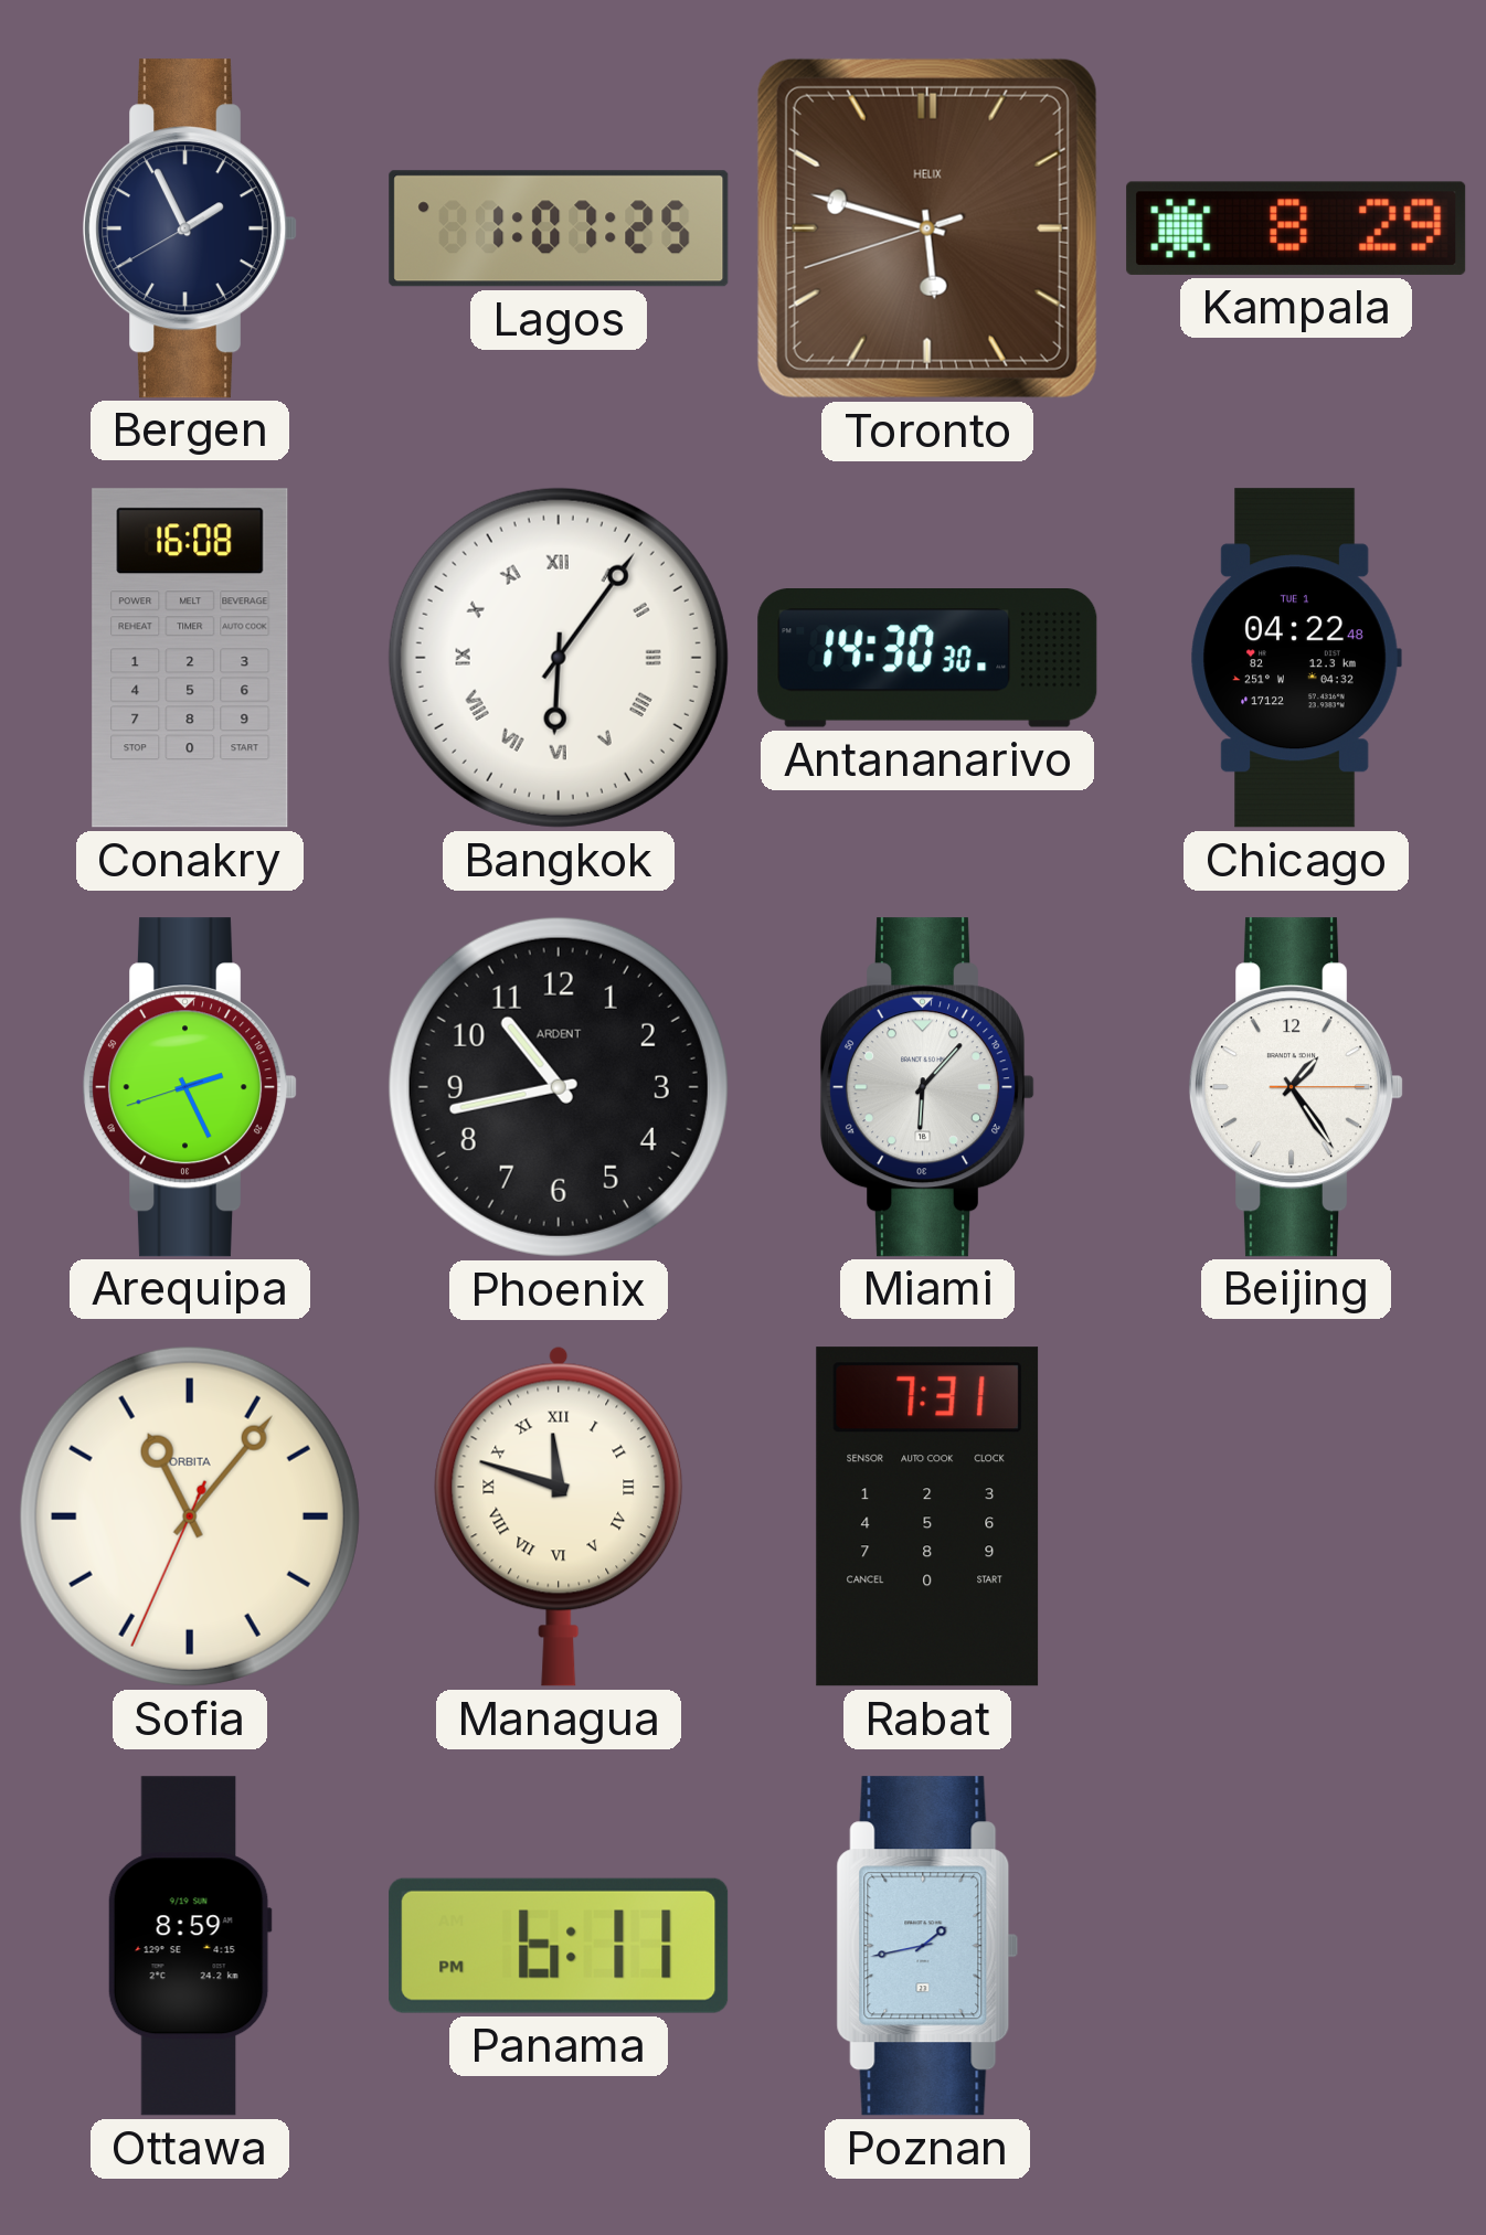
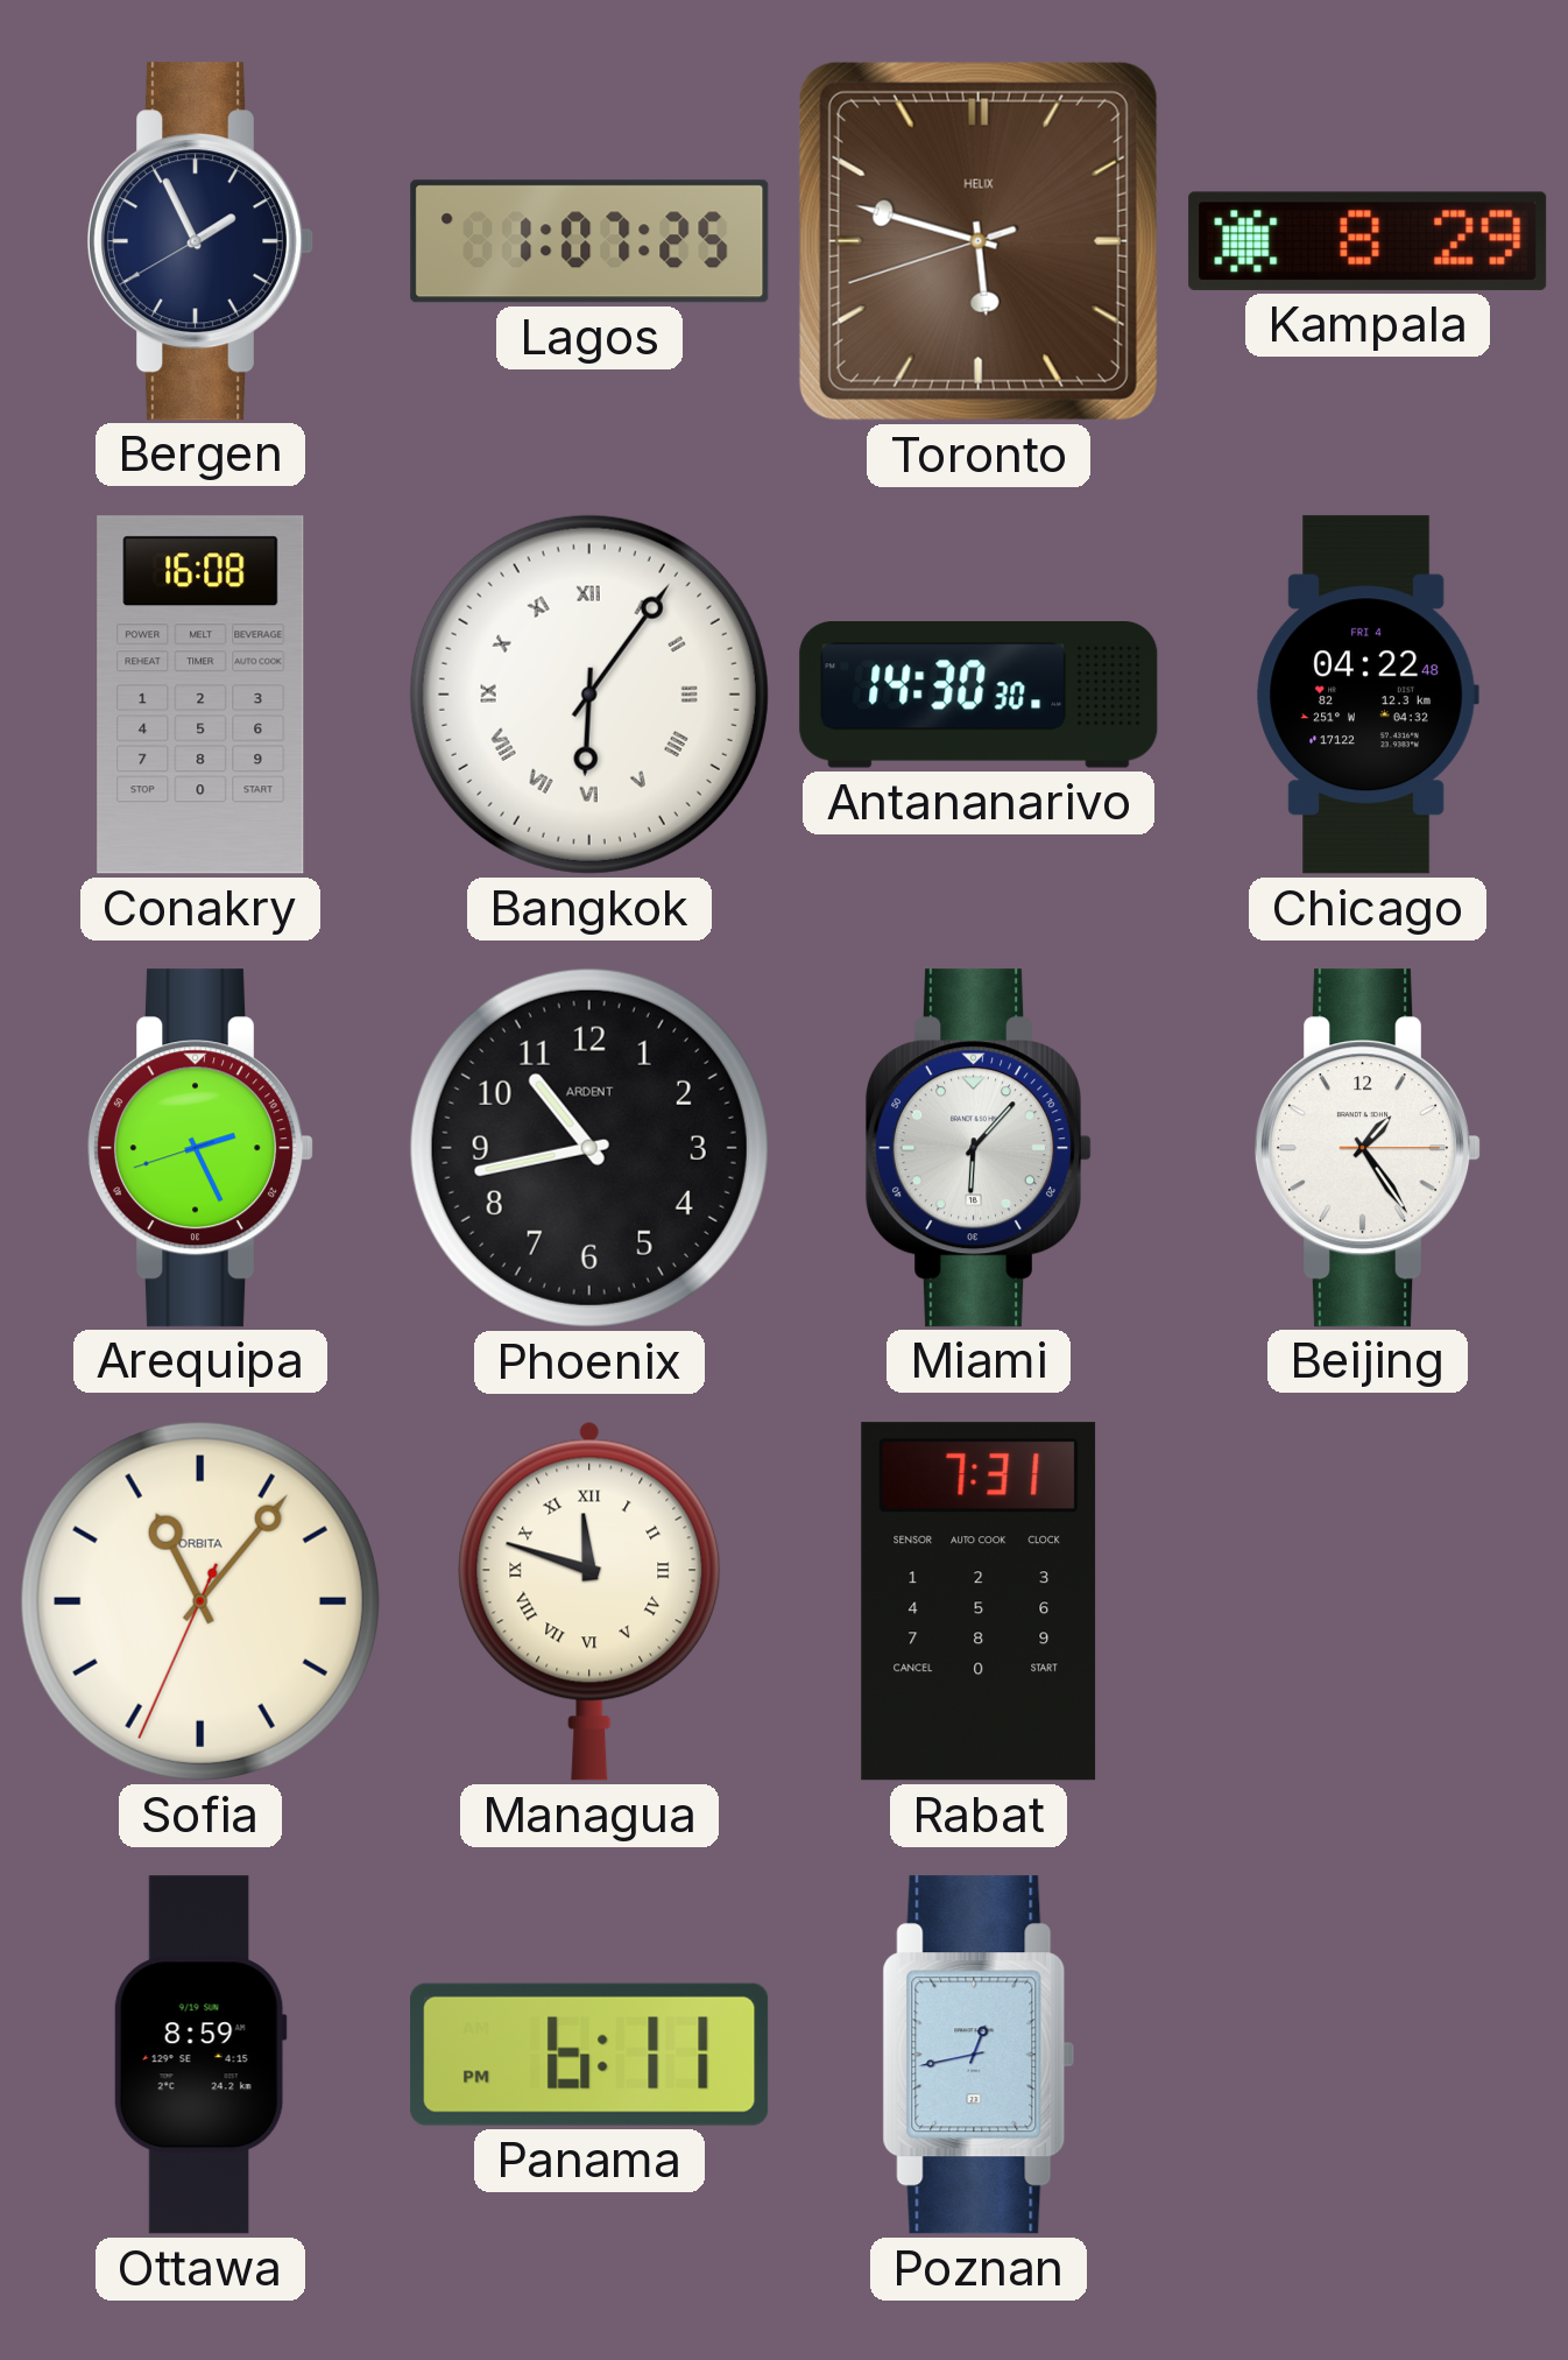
Chicago date: TUE 1 -> FRI 4 (1368, 695)
Poznan: 1:43 -> 12:43 (979, 2055)
